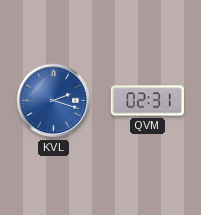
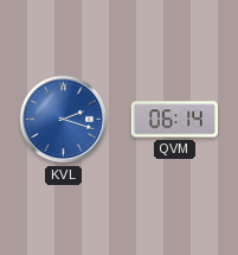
QVM: 02:31 -> 06:14 (174, 120)
